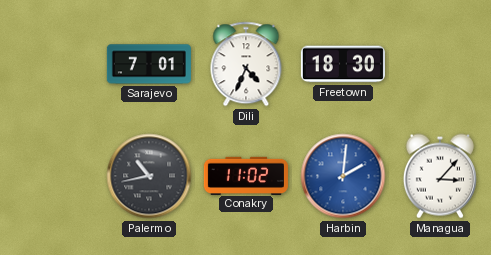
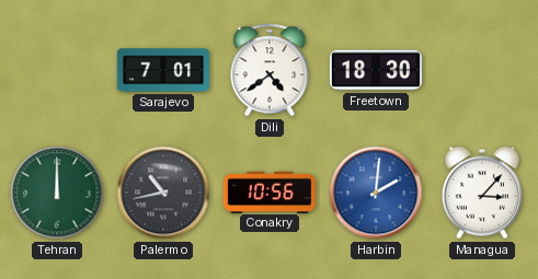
Dili: 4:34 -> 4:39 (270, 70)
Tehran: none -> 12:00 (57, 193)
Conakry: 11:02 -> 10:56 (270, 191)
